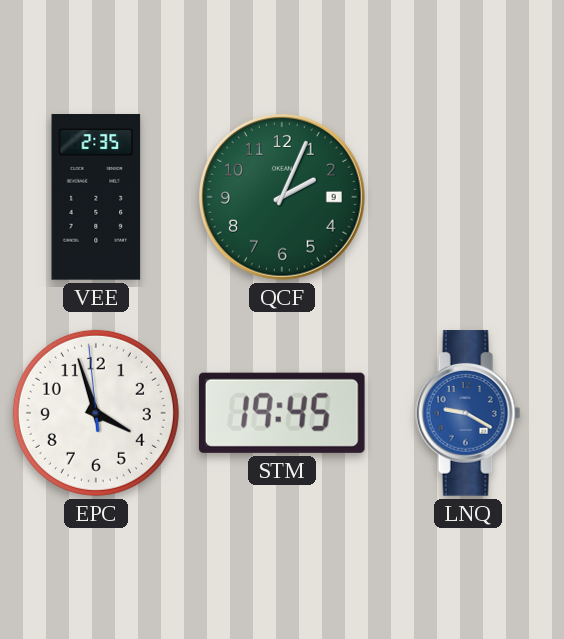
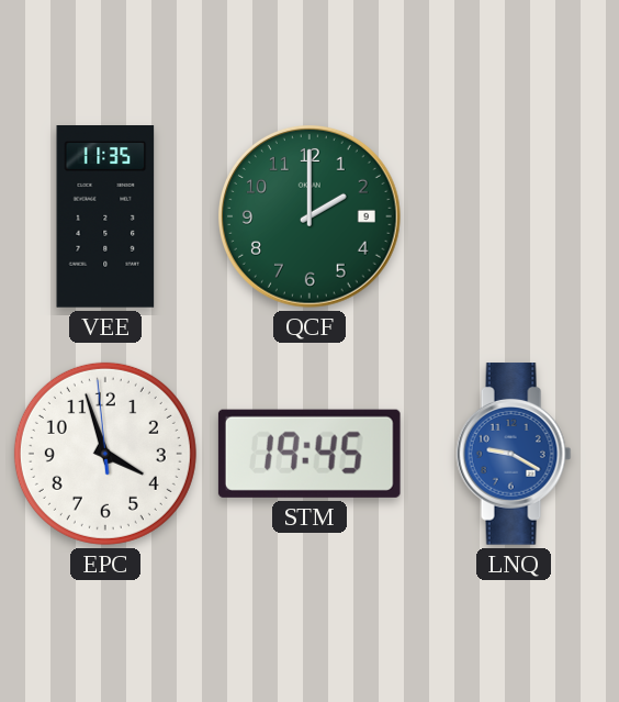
VEE: 2:35 -> 11:35 (105, 216)
QCF: 2:04 -> 2:00 (309, 216)
